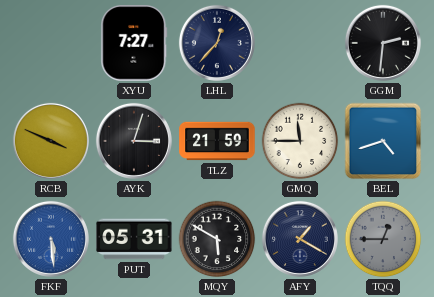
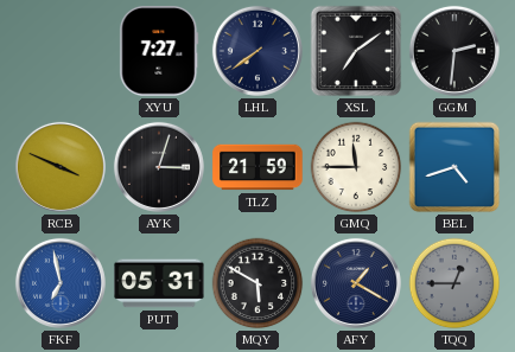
LHL: 12:37 -> 7:39 (257, 51)
XSL: none -> 7:09 (356, 51)
FKF: 5:29 -> 6:58 (61, 283)
